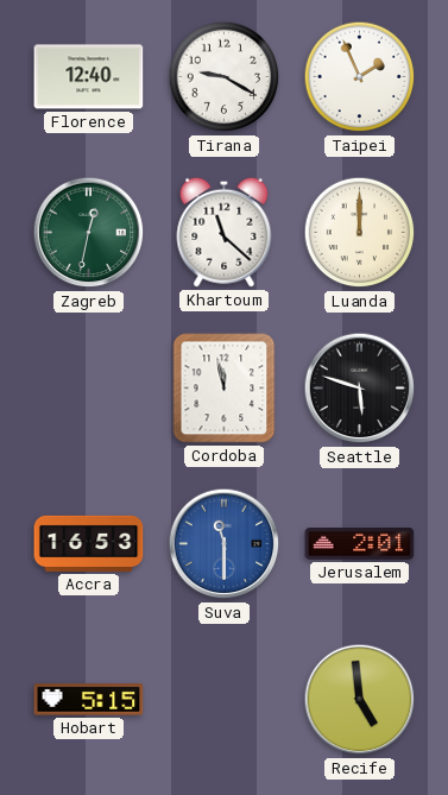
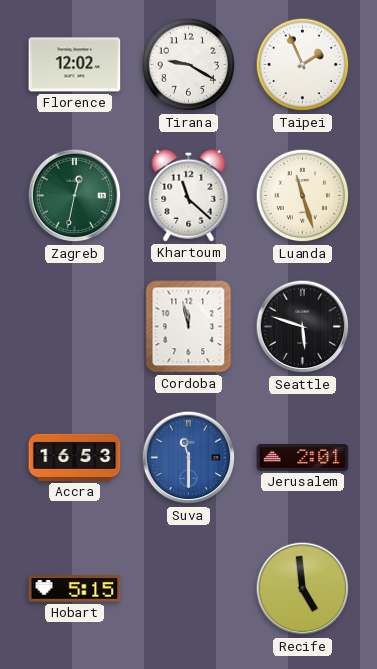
Florence: 12:40 -> 12:02 (75, 65)
Luanda: 12:00 -> 11:27 (303, 196)
